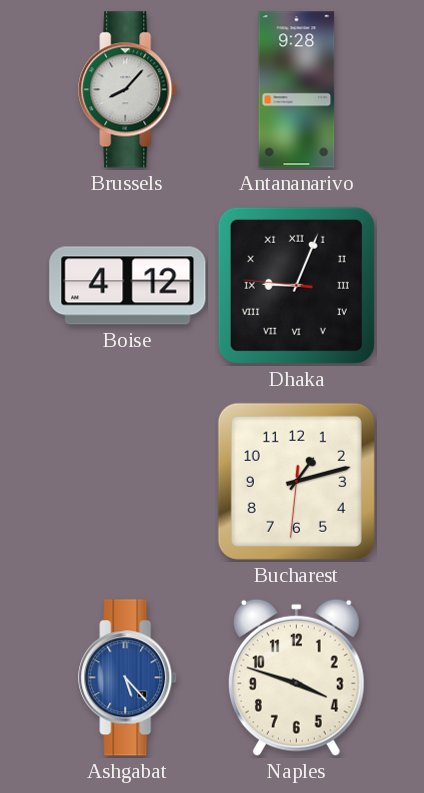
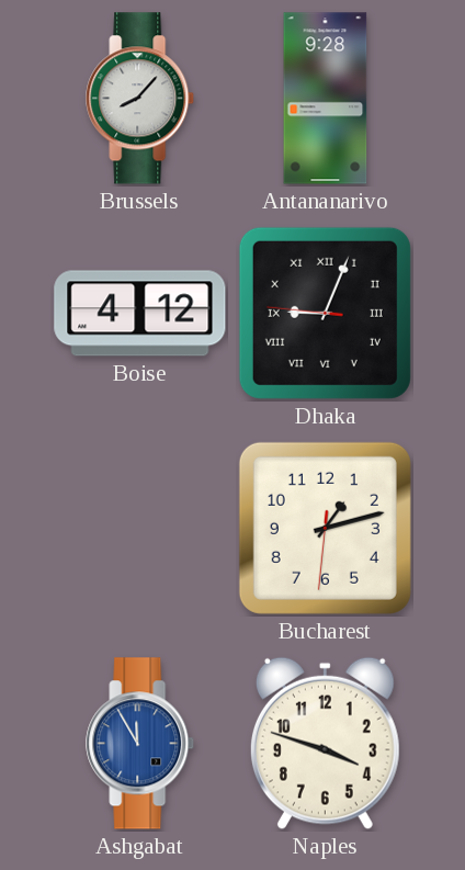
Ashgabat: 5:23 -> 11:55 (140, 744)
